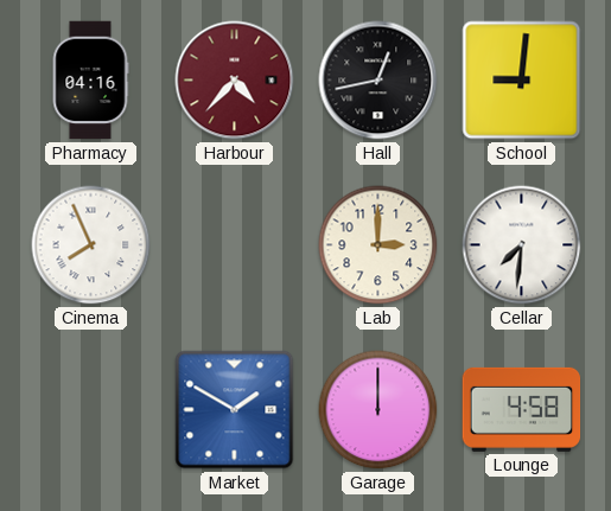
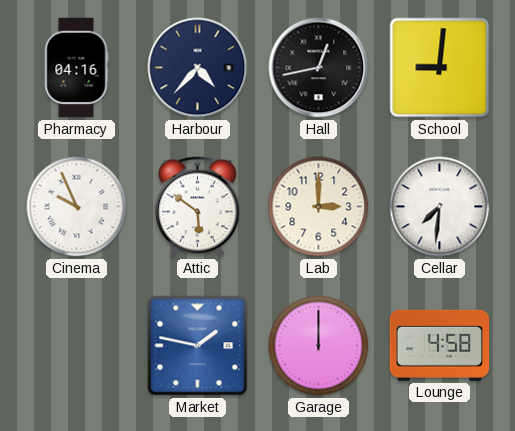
Harbour dial: burgundy -> navy (198, 68)
Cinema: 7:56 -> 9:56 (77, 207)
Attic: none -> 5:51 (198, 207)
Market: 1:50 -> 1:47 (198, 346)
